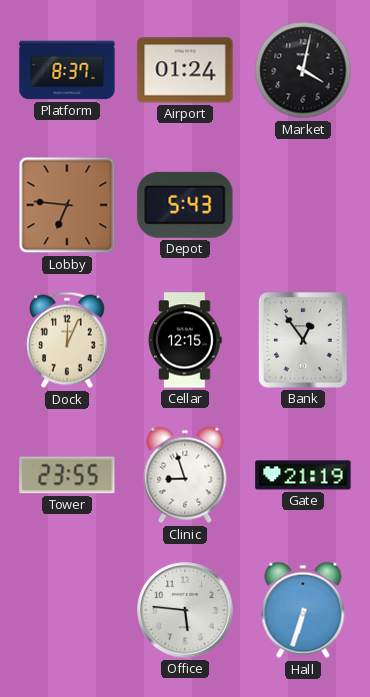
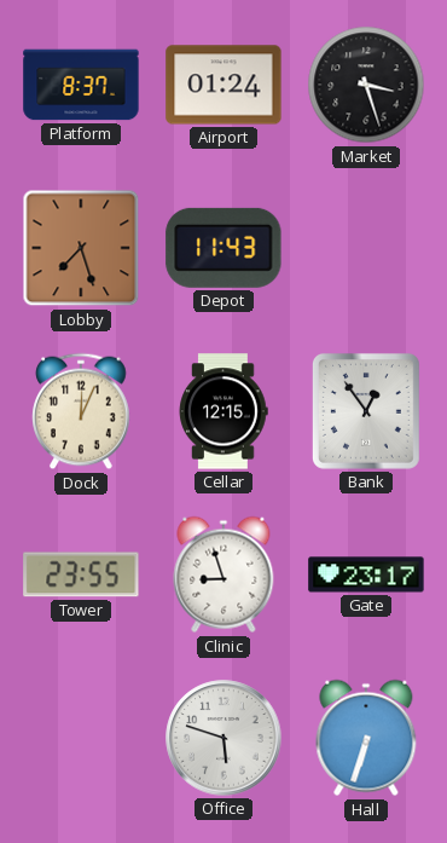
Market: 4:02 -> 3:27 (366, 85)
Lobby: 6:46 -> 7:27 (81, 248)
Depot: 5:43 -> 11:43 (224, 248)
Gate: 21:19 -> 23:17 (366, 574)
Office: 5:46 -> 5:48 (224, 738)
